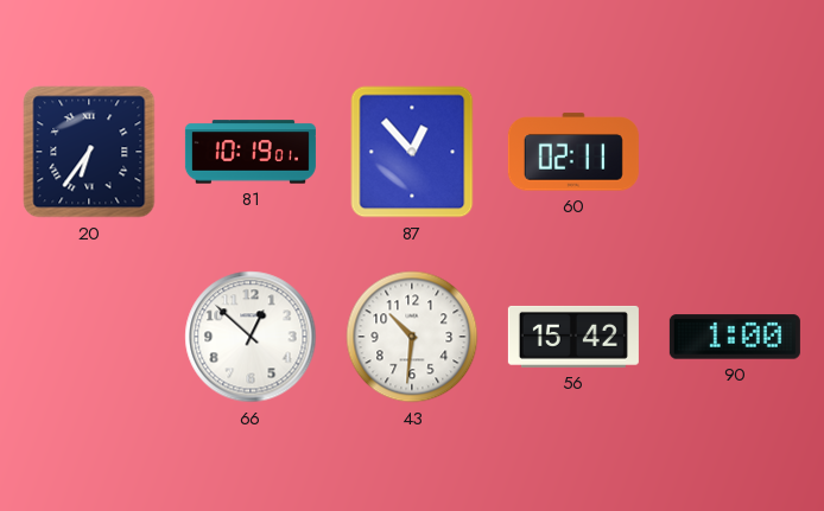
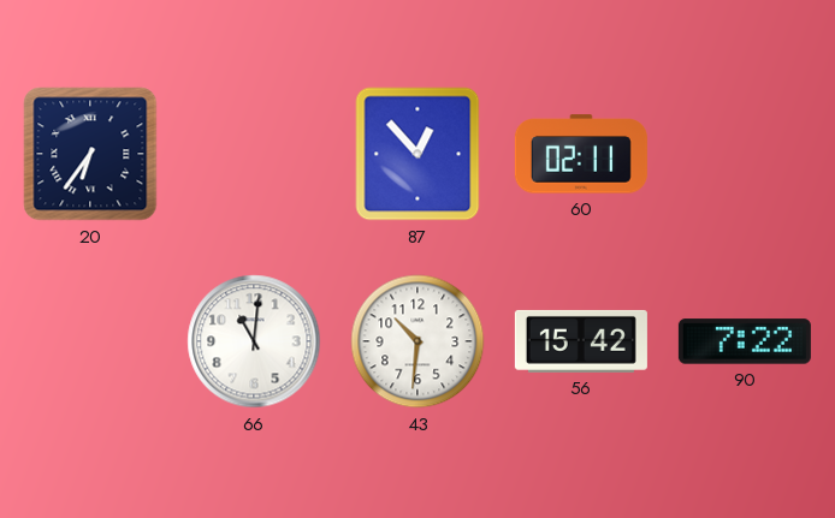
81: 10:19 -> none (251, 152)
66: 12:52 -> 11:01 (254, 341)
90: 1:00 -> 7:22 (745, 341)
